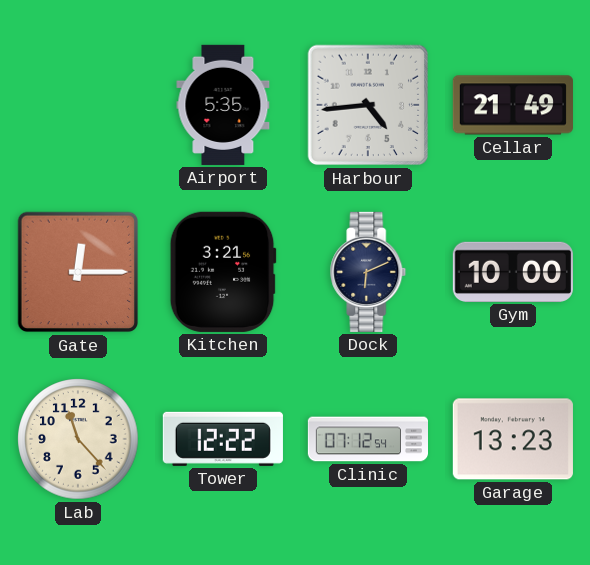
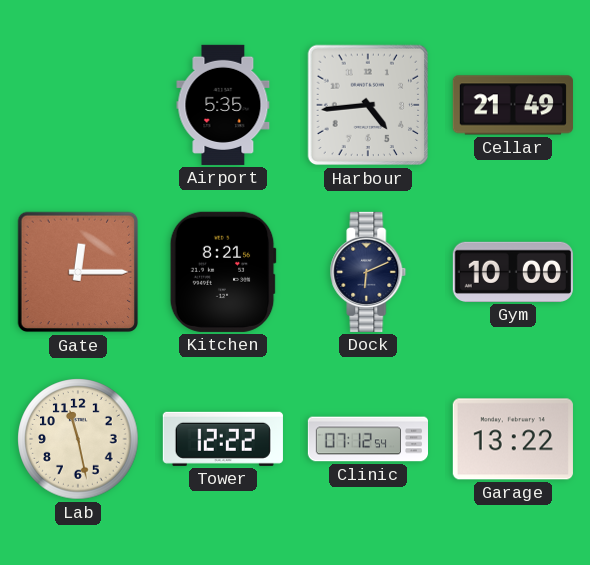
Kitchen: 3:21 -> 8:21 (223, 272)
Lab: 11:23 -> 11:28 (78, 439)
Garage: 13:23 -> 13:22 (513, 439)
